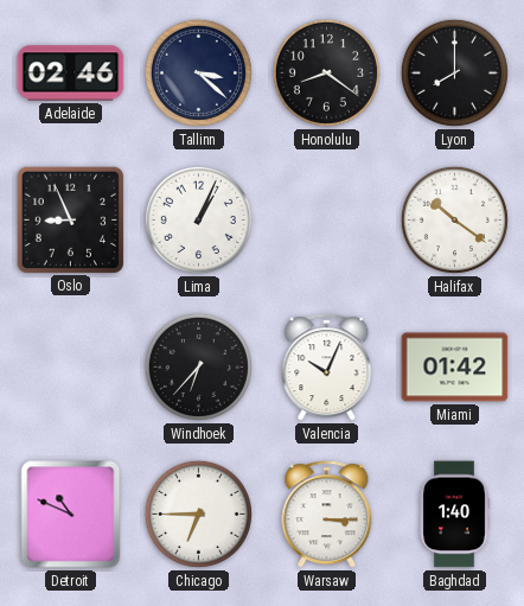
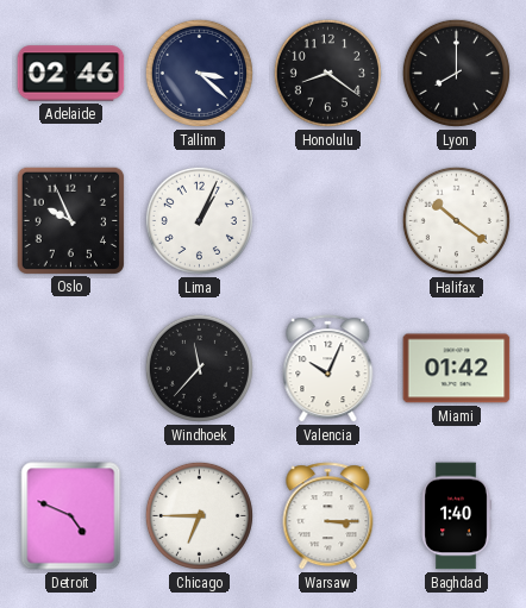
Oslo: 8:56 -> 9:56 (71, 220)
Windhoek: 6:37 -> 11:37 (199, 368)
Detroit: 10:49 -> 4:49 (71, 516)
